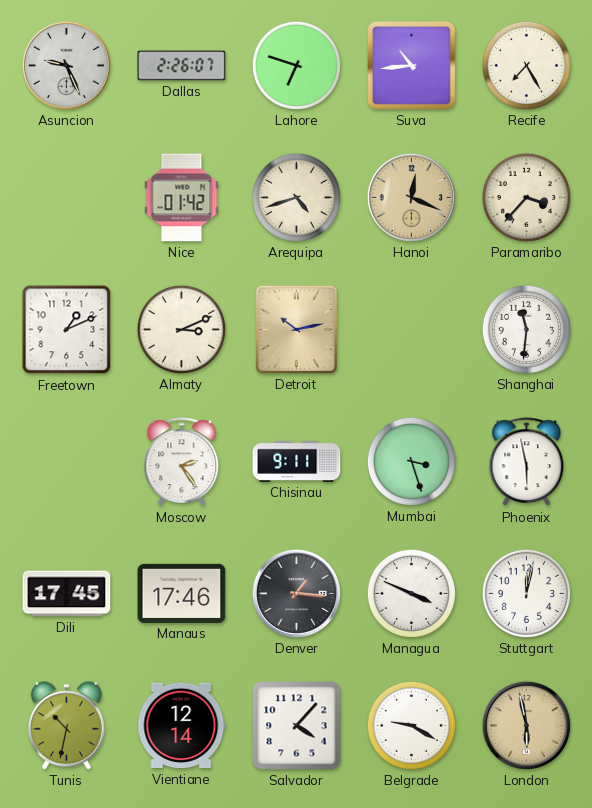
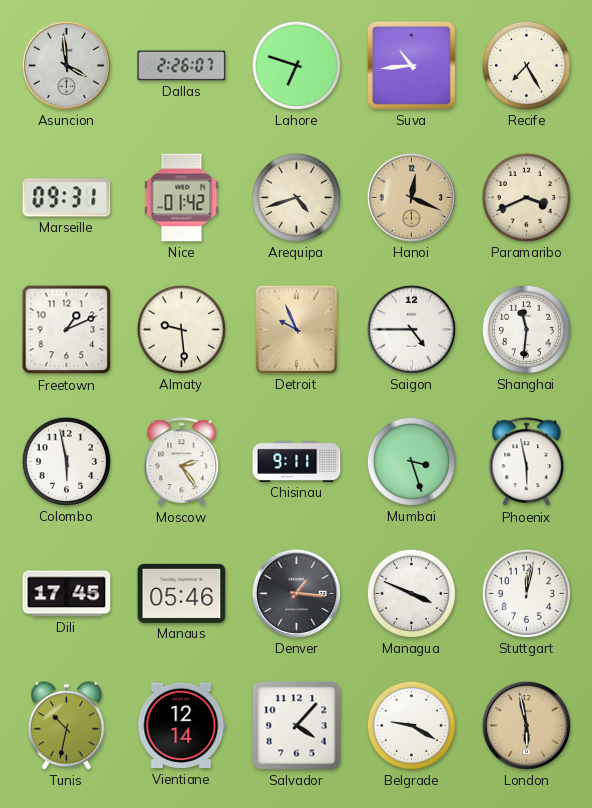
Asuncion: 9:26 -> 3:59 (66, 65)
Marseille: none -> 09:31 (67, 198)
Paramaribo: 3:37 -> 3:41 (526, 197)
Almaty: 3:11 -> 9:29 (181, 329)
Detroit: 10:13 -> 9:56 (296, 329)
Saigon: none -> 4:45 (411, 329)
Colombo: none -> 5:58 (66, 461)
Manaus: 17:46 -> 05:46 (182, 593)
